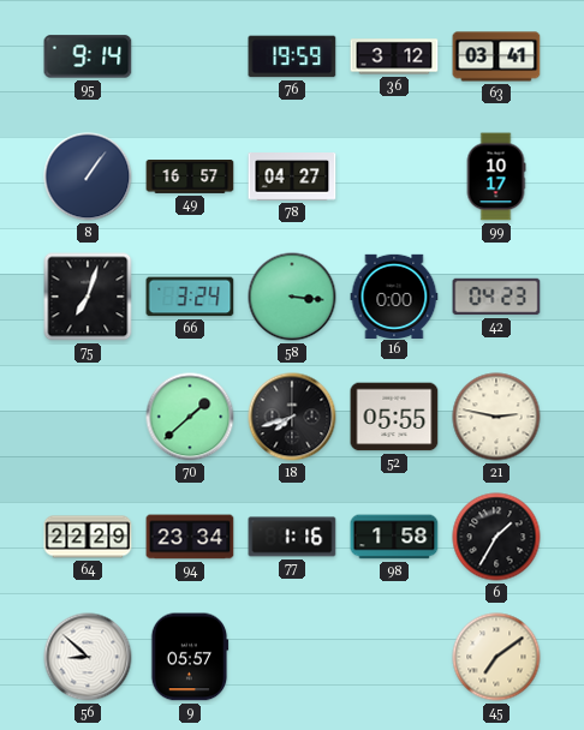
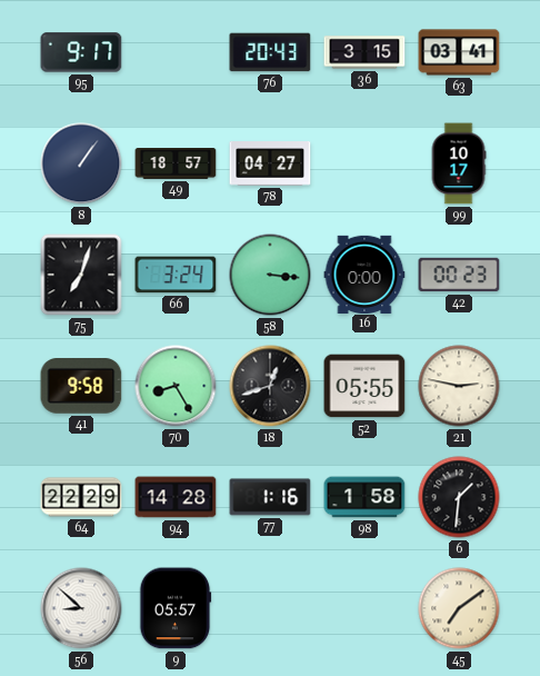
95: 9:14 -> 9:17 (81, 52)
76: 19:59 -> 20:43 (270, 52)
36: 3:12 -> 3:15 (364, 52)
49: 16:57 -> 18:57 (176, 165)
42: 04:23 -> 00:23 (459, 275)
41: none -> 9:58 (81, 387)
70: 1:38 -> 8:25 (176, 386)
18: 7:42 -> 12:42 (270, 386)
94: 23:34 -> 14:28 (176, 497)
6: 1:35 -> 1:31 (459, 497)
